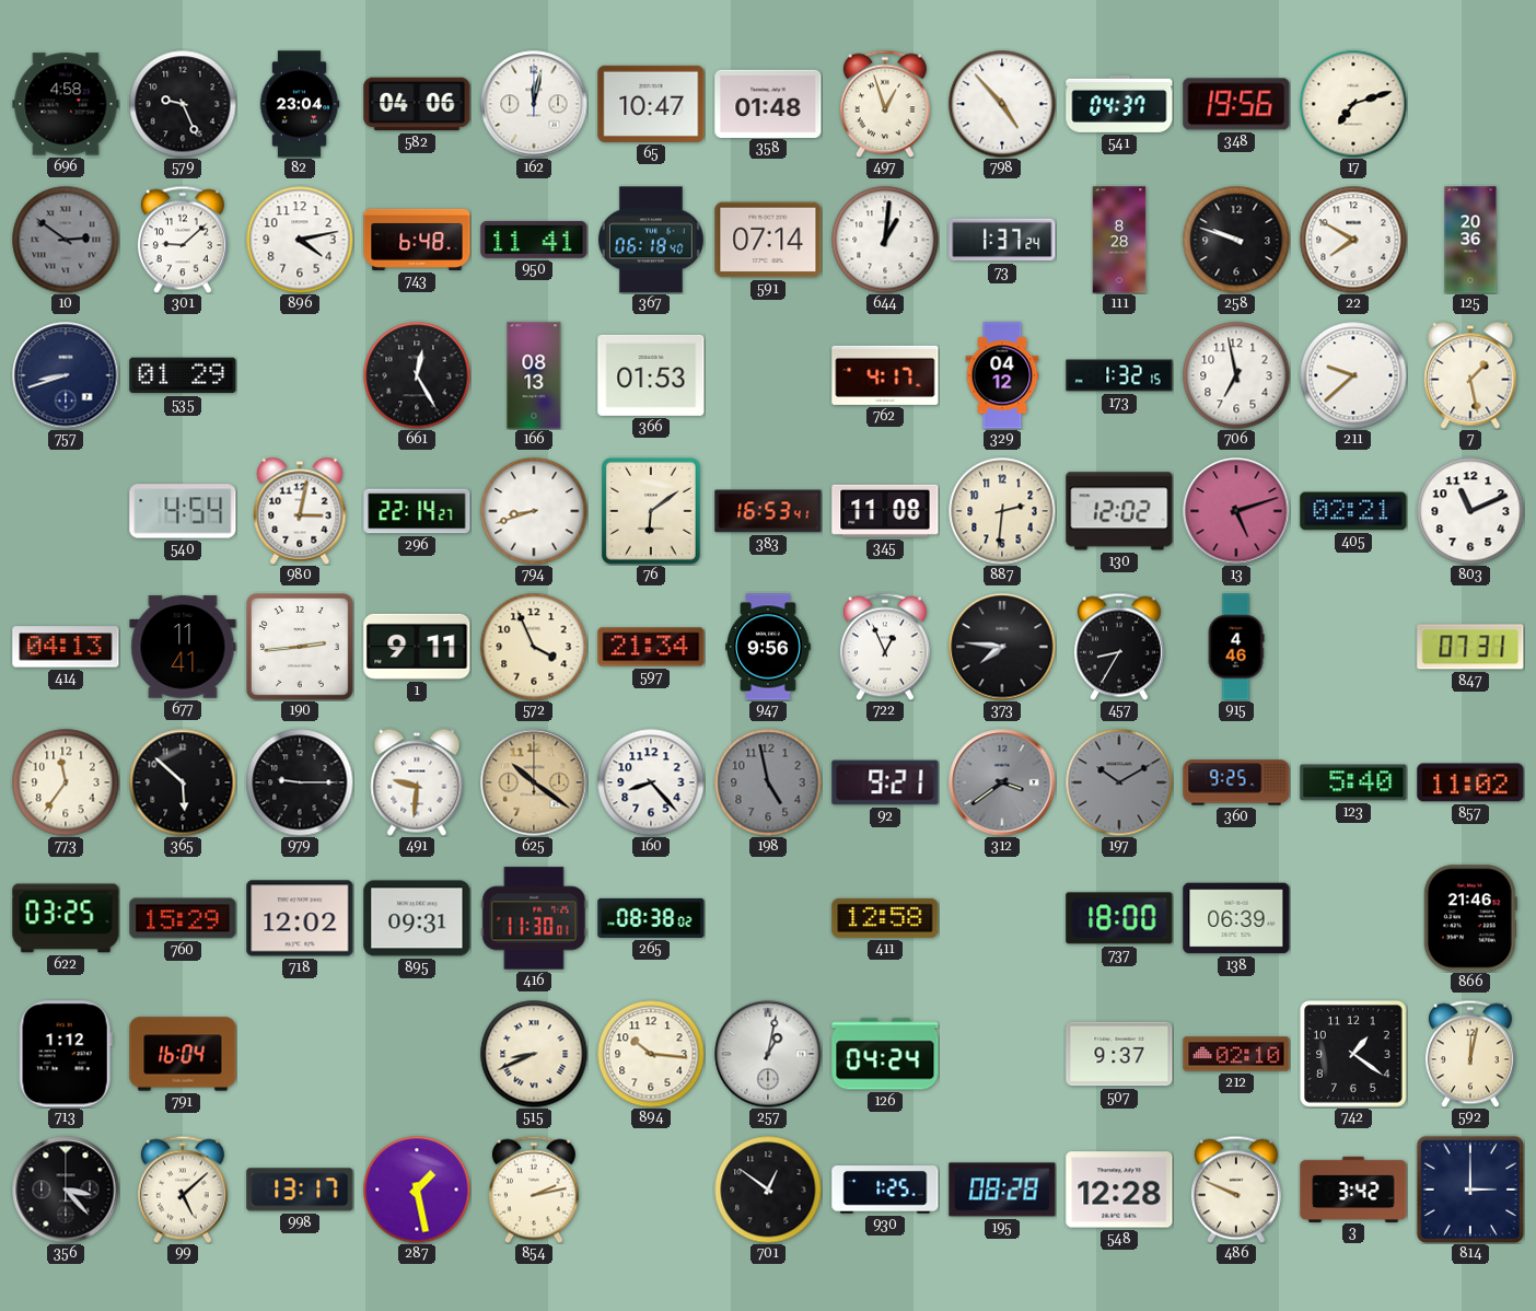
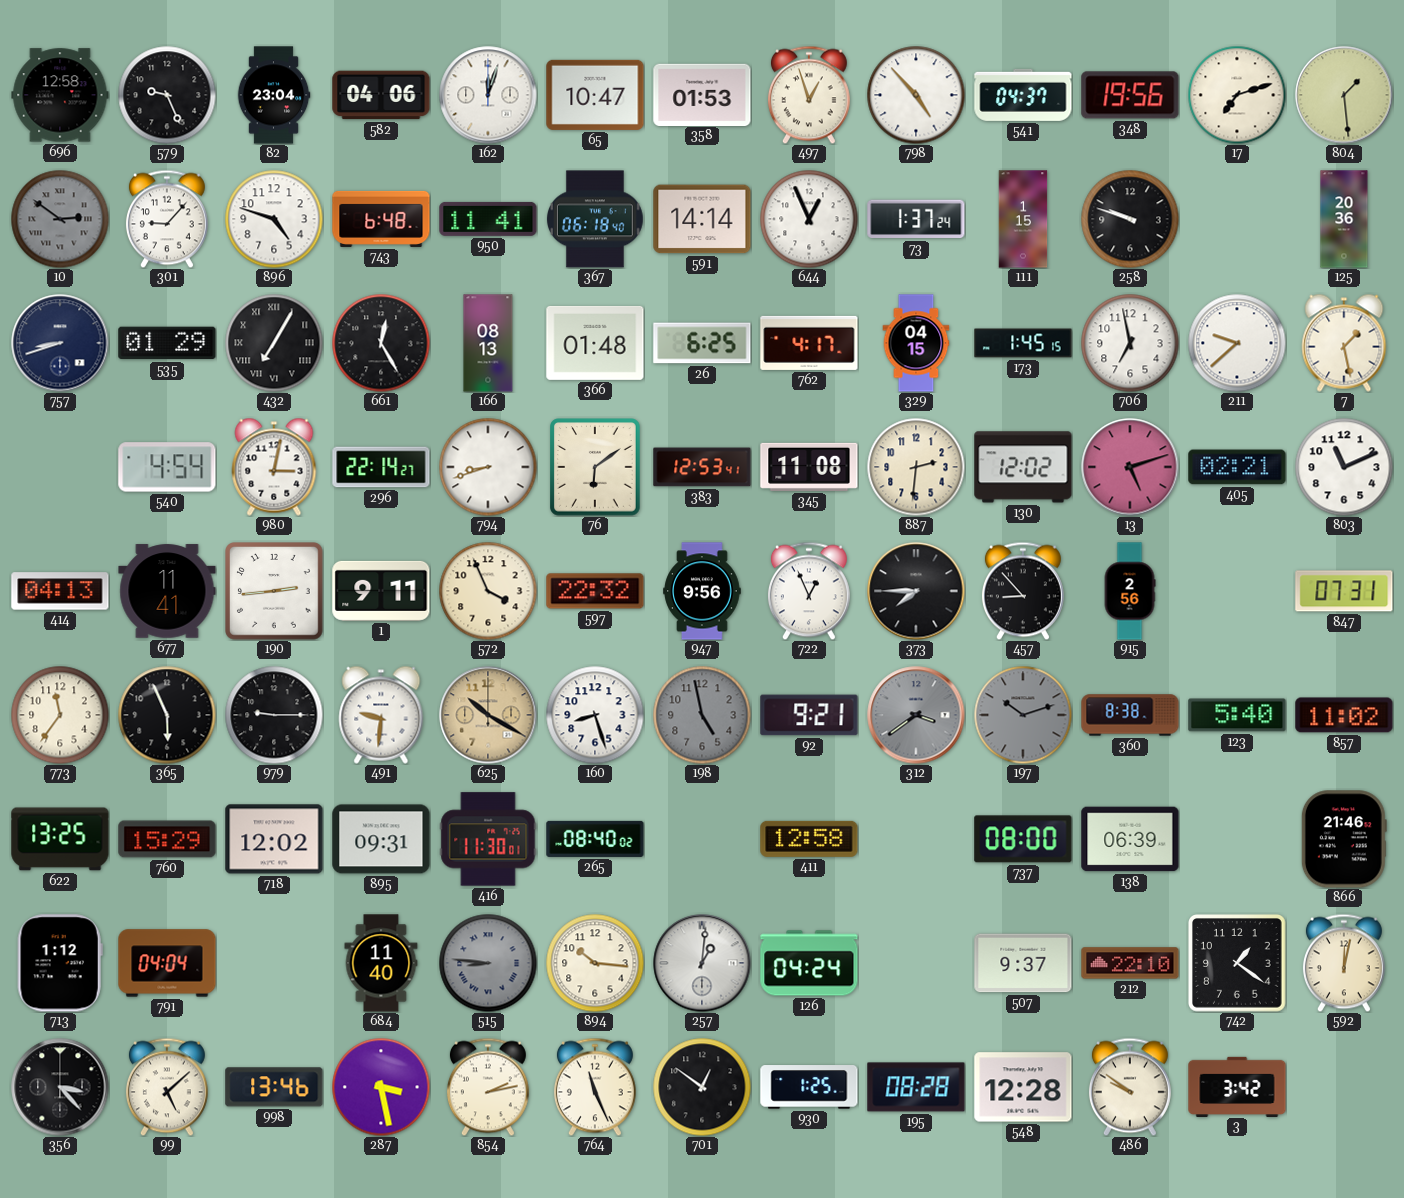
696: 4:58 -> 12:58 (60, 95)
162: 12:02 -> 12:03 (488, 95)
358: 01:48 -> 01:53 (702, 94)
804: none -> 1:29 (1344, 95)
301: 9:08 -> 9:07 (167, 219)
896: 4:13 -> 4:48 (274, 219)
591: 07:14 -> 14:14 (702, 219)
644: 1:01 -> 12:56 (809, 219)
111: 8:28 -> 1:15 (1023, 219)
22: 7:50 -> none (1353, 240)
432: none -> 7:05 (274, 343)
366: 01:53 -> 01:48 (595, 343)
26: none -> 6:25 (702, 343)
329: 04:12 -> 04:15 (916, 343)
173: 1:32 -> 1:45 (1023, 343)
383: 16:53 -> 12:53 (702, 467)
597: 21:34 -> 22:32 (595, 591)
373: 7:46 -> 7:45 (916, 591)
457: 8:35 -> 8:53 (1023, 591)
915: 4:46 -> 2:56 (1130, 591)
365: 5:52 -> 5:56 (167, 715)
625: 10:21 -> 10:20 (488, 715)
160: 8:23 -> 8:27 (595, 715)
197: 10:10 -> 10:12 (1023, 715)
360: 9:25 -> 8:38 (1130, 715)
622: 03:25 -> 13:25 (60, 839)
265: 08:38 -> 08:40 (595, 839)
737: 18:00 -> 08:00 (1023, 839)
791: 16:04 -> 04:04 (167, 963)
684: none -> 11:40 (381, 963)
515: 8:41 -> 8:46 (488, 963)
515 dial: cream -> grey (488, 963)
257: 1:02 -> 1:01 (702, 963)
212: 02:10 -> 22:10 (1130, 963)
998: 13:17 -> 13:46 (274, 1087)
287: 1:28 -> 3:28 (381, 1087)
764: none -> 11:26 (595, 1087)
486: 9:49 -> 9:51 (1130, 1087)
814: 3:00 -> none (1469, 1188)
